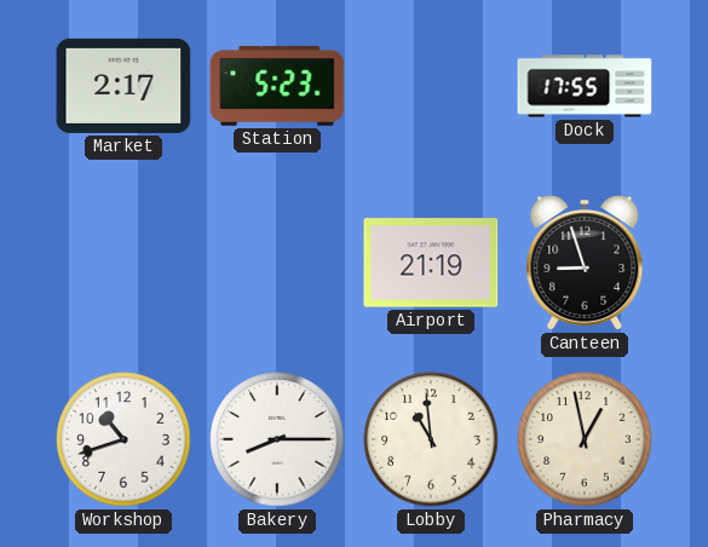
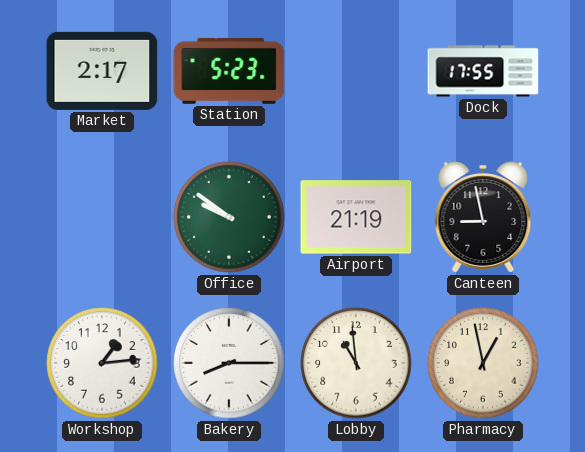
Office: none -> 9:51 (229, 217)
Canteen: 8:57 -> 8:58 (483, 217)
Workshop: 10:42 -> 1:14 (102, 363)
